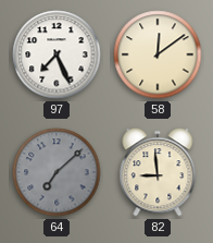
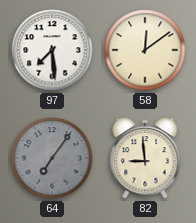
97: 7:26 -> 7:29 (52, 50)
64: 7:08 -> 7:06 (52, 158)
